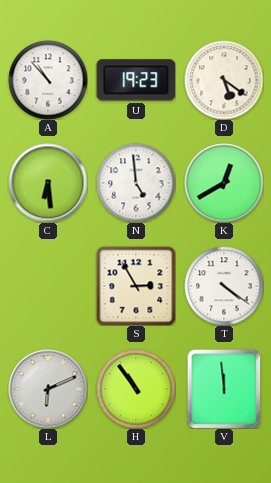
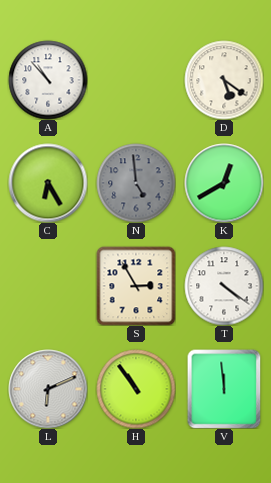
U: 19:23 -> none (136, 80)
C: 6:29 -> 6:25 (48, 183)
N dial: white -> grey (136, 183)
